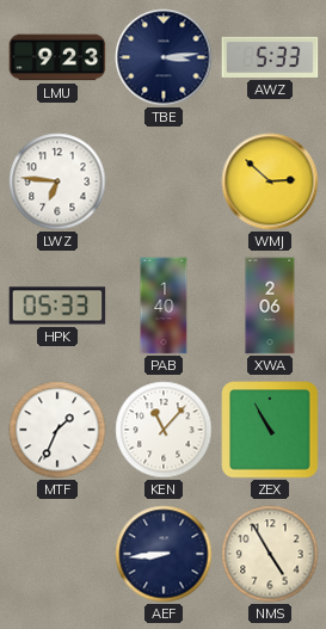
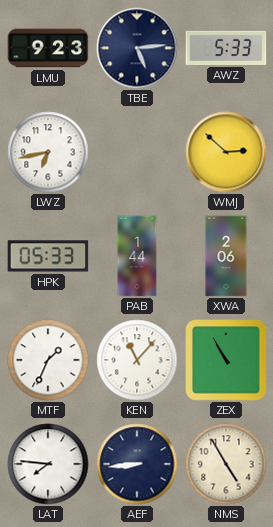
TBE: 3:14 -> 5:14 (137, 48)
LWZ: 6:46 -> 6:43 (48, 152)
PAB: 1:40 -> 1:44 (137, 256)
LAT: none -> 7:46 (48, 464)
